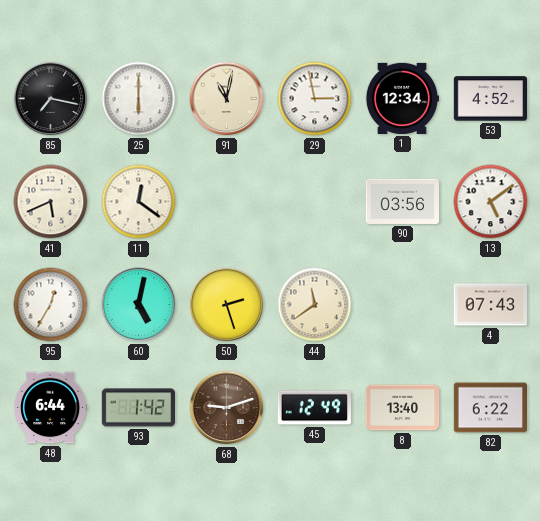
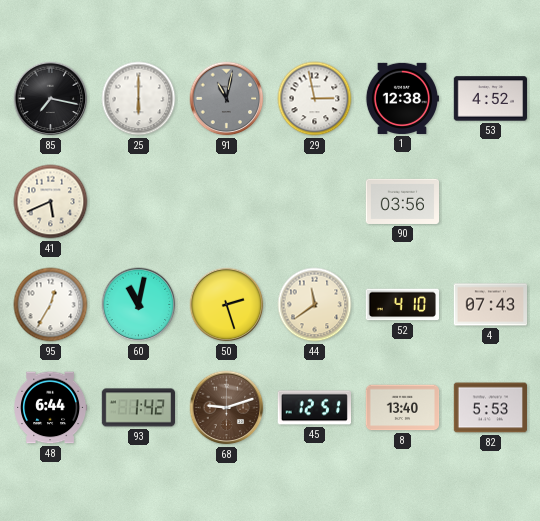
91 dial: cream -> grey (227, 99)
1: 12:34 -> 12:38 (401, 98)
11: 12:21 -> none (139, 202)
13: 5:09 -> none (491, 202)
60: 5:02 -> 11:02 (139, 305)
52: none -> 4:10 (402, 305)
45: 12:49 -> 12:51 (314, 408)
82: 6:22 -> 5:53 (490, 408)
